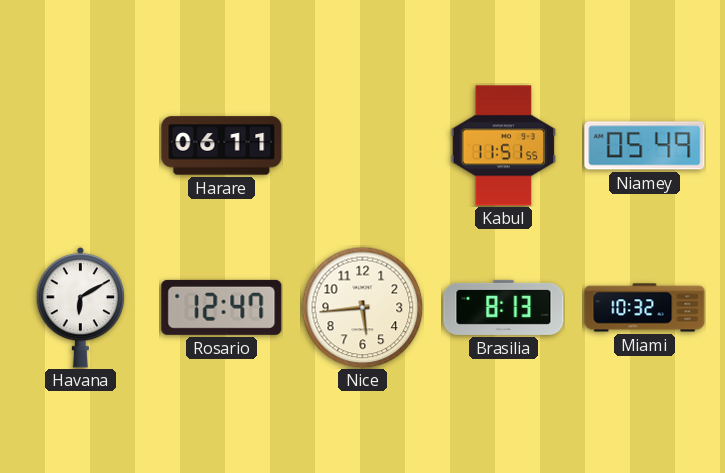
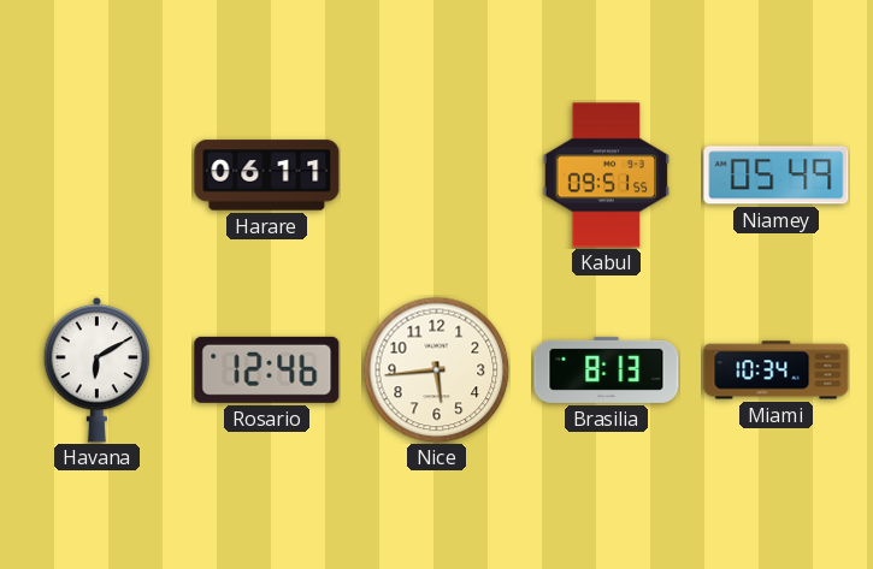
Kabul: 11:51 -> 09:51 (607, 176)
Rosario: 12:47 -> 12:46 (267, 369)
Miami: 10:32 -> 10:34 (777, 371)
